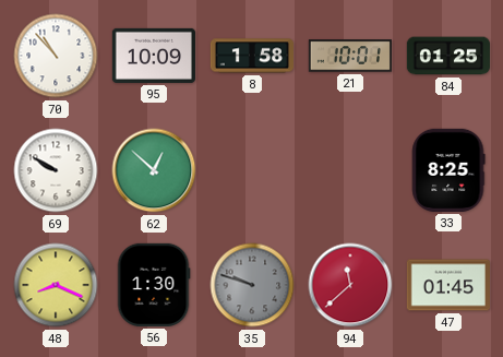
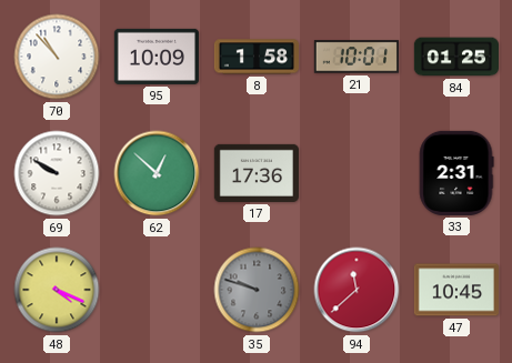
17: none -> 17:36 (257, 173)
33: 8:25 -> 2:31 (456, 173)
48: 8:19 -> 4:19 (57, 290)
56: 1:30 -> none (154, 285)
47: 01:45 -> 10:45 (455, 290)
